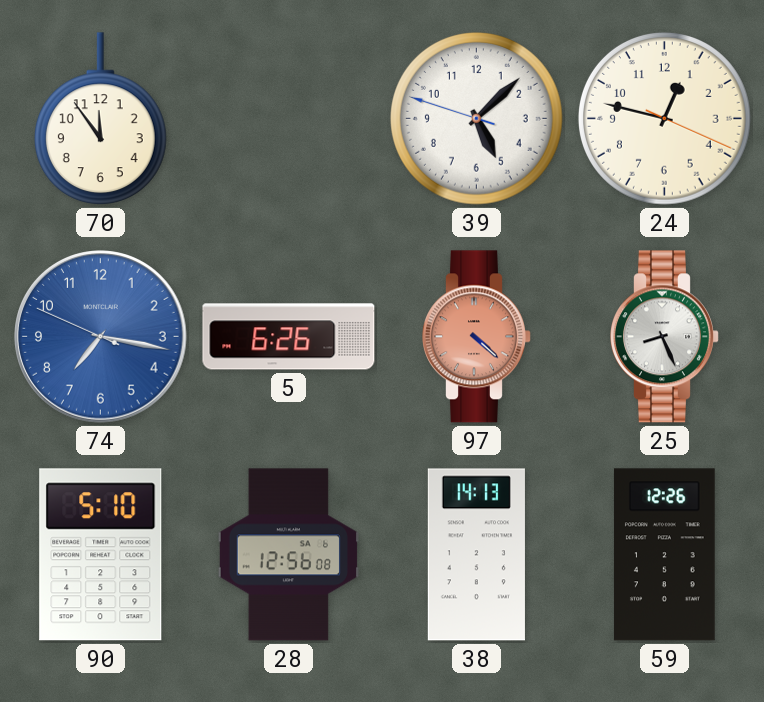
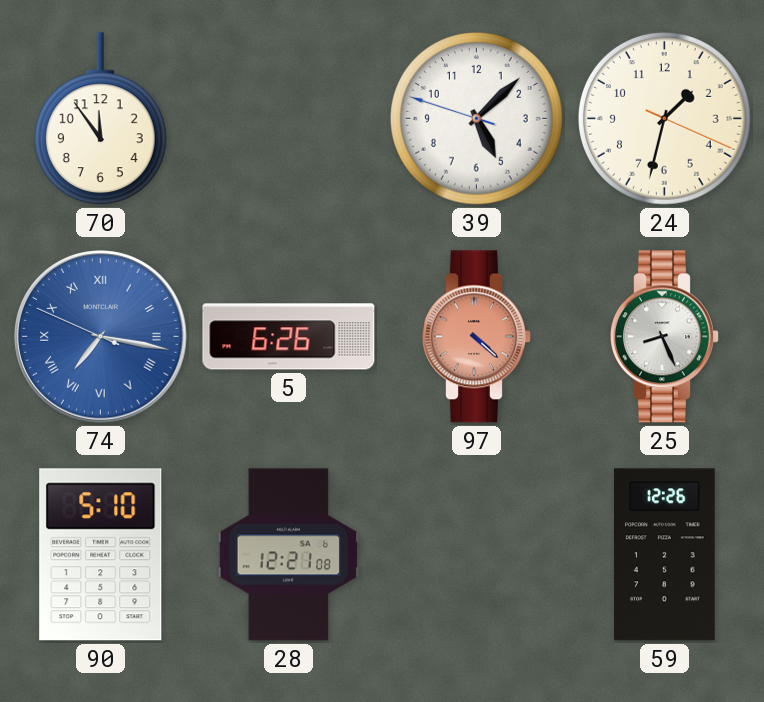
24: 12:47 -> 1:32 (664, 118)
74 numerals: Arabic -> Roman (101, 337)
28: 12:56 -> 12:21 (288, 555)
38: 14:13 -> none (476, 555)
